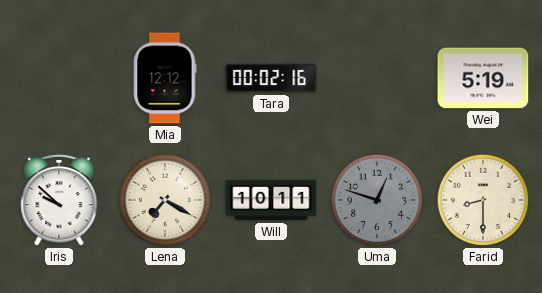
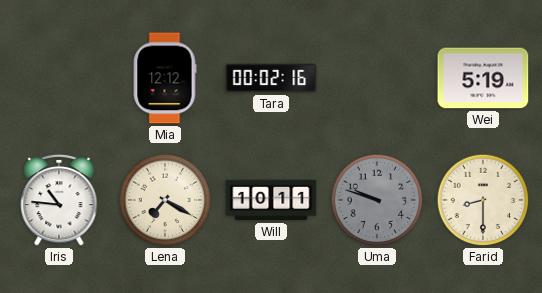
Iris: 9:52 -> 10:46 (59, 200)
Uma: 12:48 -> 9:48 (377, 200)
